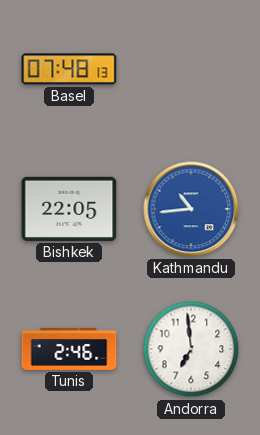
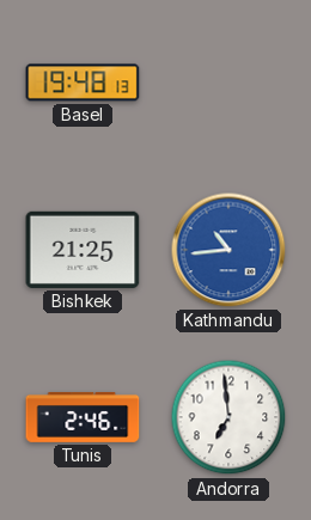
Basel: 07:48 -> 19:48 (83, 82)
Bishkek: 22:05 -> 21:25 (83, 250)
